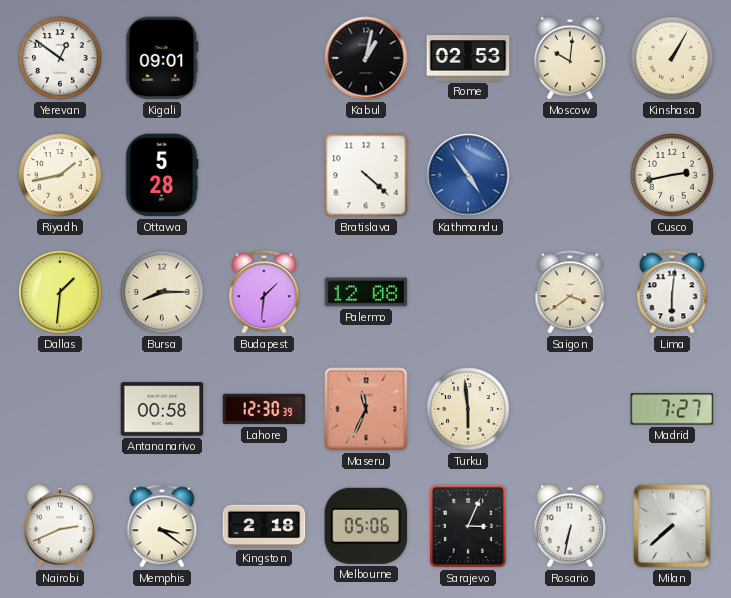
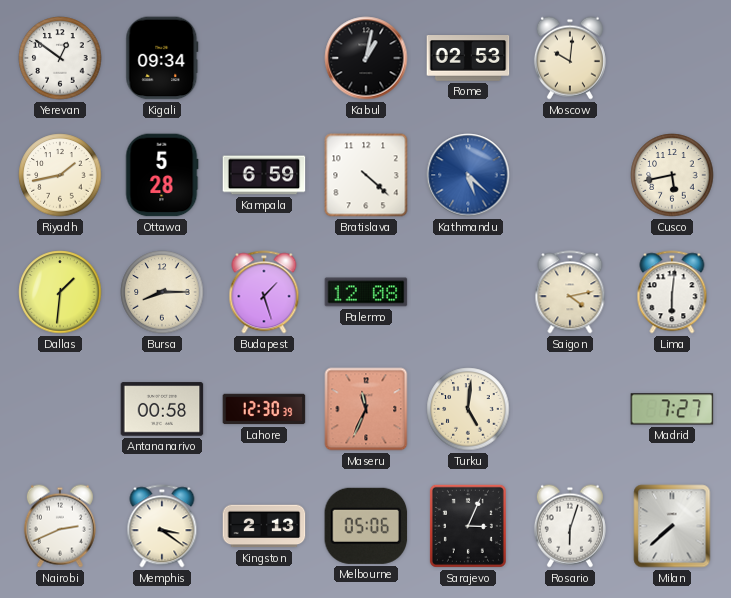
Kigali: 09:01 -> 09:34 (162, 58)
Kinshasa: 1:05 -> none (672, 58)
Kampala: none -> 6:59 (264, 175)
Kathmandu: 4:54 -> 5:22 (468, 175)
Cusco: 2:43 -> 5:43 (672, 175)
Budapest: 1:31 -> 1:27 (264, 292)
Saigon: 3:39 -> 4:13 (570, 292)
Turku: 5:59 -> 5:01 (468, 409)
Kingston: 2:18 -> 2:13 (264, 526)
Rosario: 6:32 -> 6:03 (570, 526)
